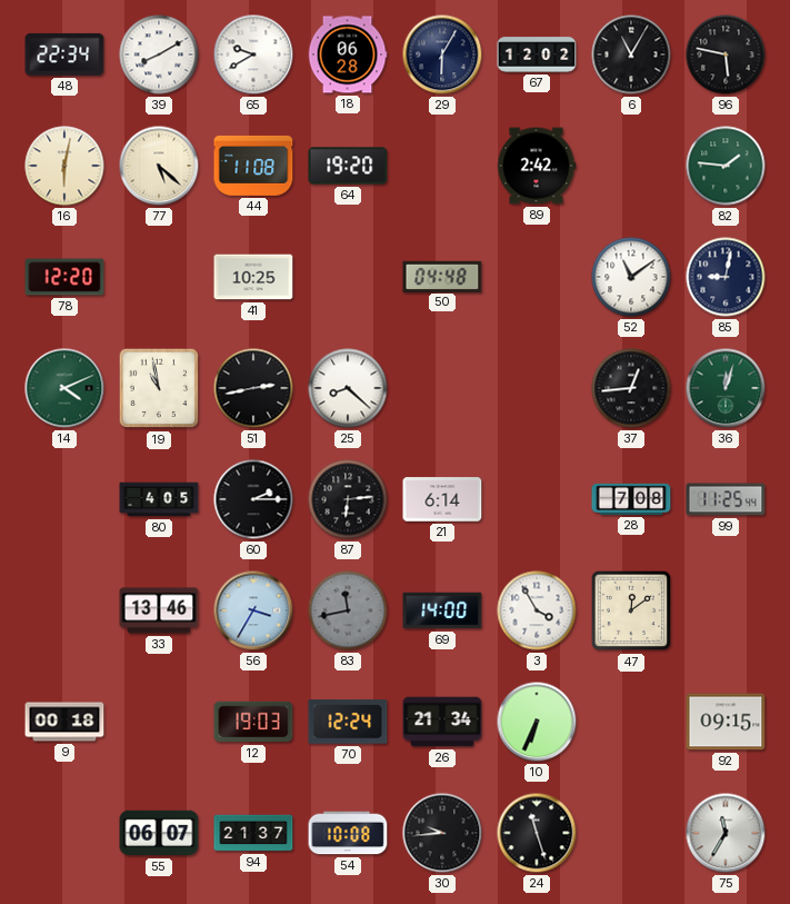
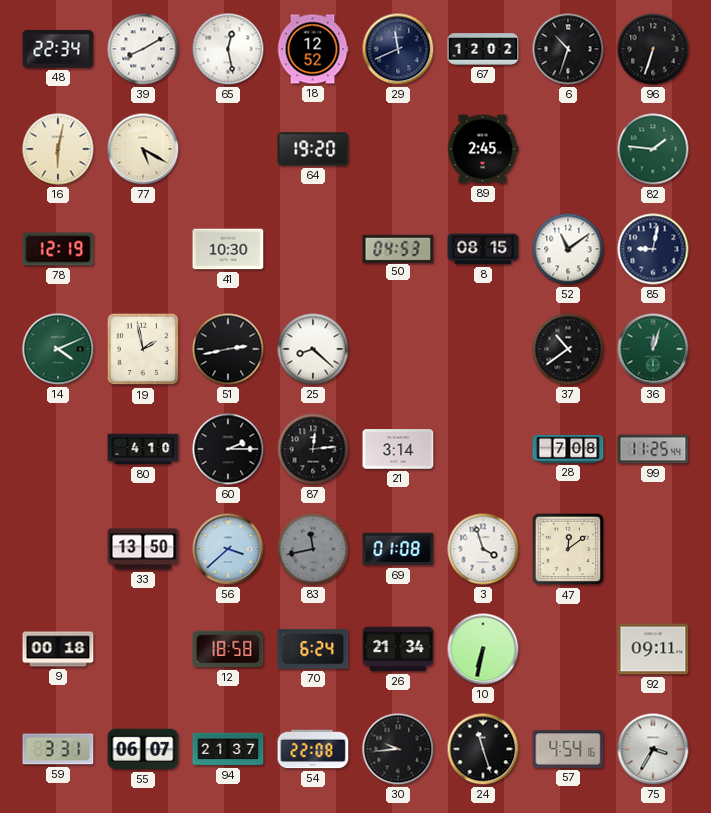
65: 9:40 -> 12:28 (228, 49)
18: 06:28 -> 12:52 (313, 49)
29: 6:05 -> 11:41 (398, 49)
6: 11:05 -> 10:33 (568, 49)
96: 5:47 -> 6:33 (653, 49)
77: 5:22 -> 5:20 (143, 149)
44: 11:08 -> none (253, 166)
89: 2:42 -> 2:45 (483, 149)
78: 12:20 -> 12:19 (58, 249)
41: 10:25 -> 10:30 (228, 249)
50: 04:48 -> 04:53 (398, 248)
8: none -> 08:15 (483, 249)
19: 10:58 -> 1:58 (143, 349)
37: 12:44 -> 10:39 (568, 349)
80: 4:05 -> 4:10 (143, 449)
87: 6:14 -> 12:14 (313, 449)
21: 6:14 -> 3:14 (398, 449)
33: 13:46 -> 13:50 (143, 549)
56: 3:35 -> 3:38 (228, 549)
69: 14:00 -> 01:08 (398, 549)
3: 3:55 -> 3:57 (483, 549)
12: 19:03 -> 18:58 (228, 649)
70: 12:24 -> 6:24 (313, 649)
10: 6:34 -> 6:32 (483, 649)
92: 09:15 -> 09:11 (653, 649)
59: none -> 3:31 (58, 749)
54: 10:08 -> 22:08 (313, 749)
57: none -> 4:54 (568, 749)
75: 11:35 -> 3:35 (653, 749)
